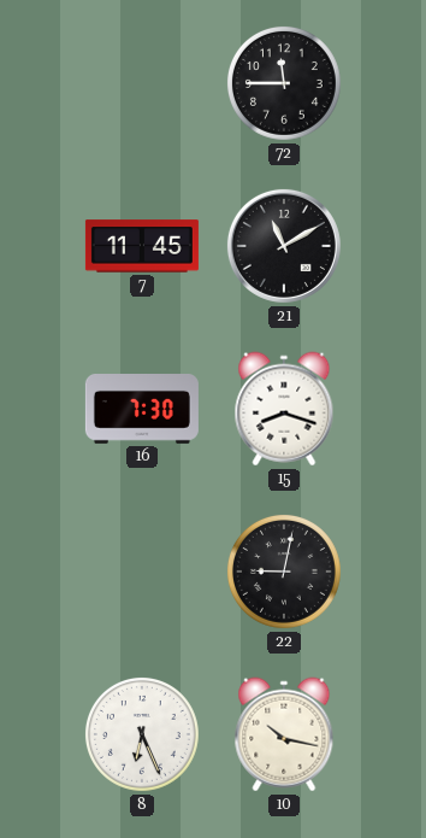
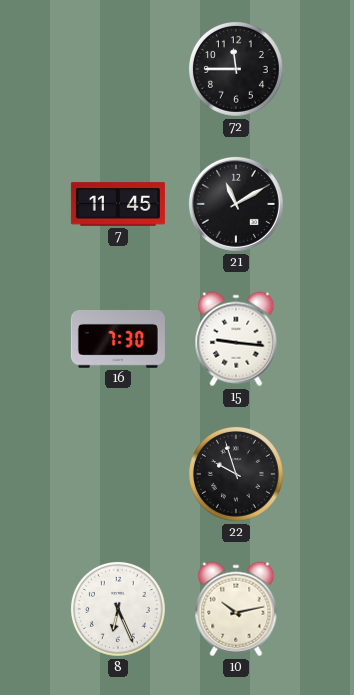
15: 8:18 -> 9:16 (236, 339)
22: 9:02 -> 9:57 (236, 474)
10: 10:17 -> 10:13 (236, 609)
